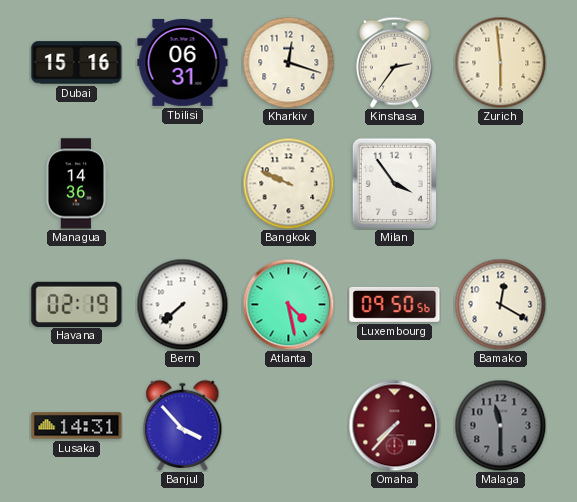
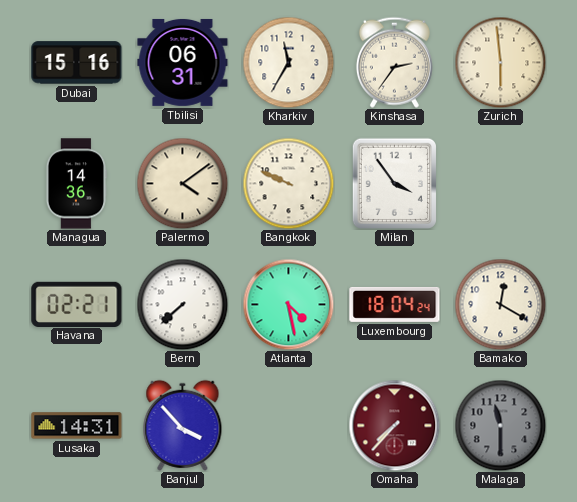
Kharkiv: 12:18 -> 11:35 (288, 62)
Palermo: none -> 4:09 (182, 183)
Havana: 02:19 -> 02:21 (77, 304)
Luxembourg: 09:50 -> 18:04 (395, 304)
